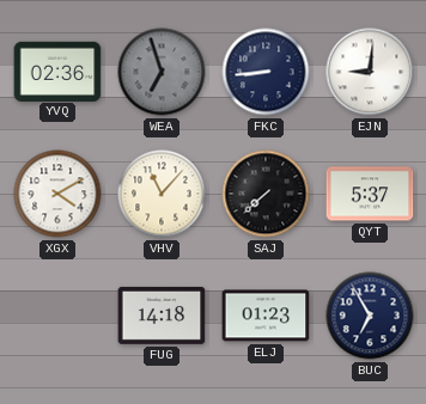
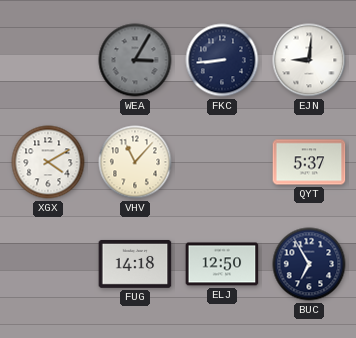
YVQ: 02:36 -> none (57, 71)
WEA: 6:57 -> 3:05 (135, 60)
SAJ: 7:38 -> none (266, 194)
ELJ: 01:23 -> 12:50 (222, 264)
